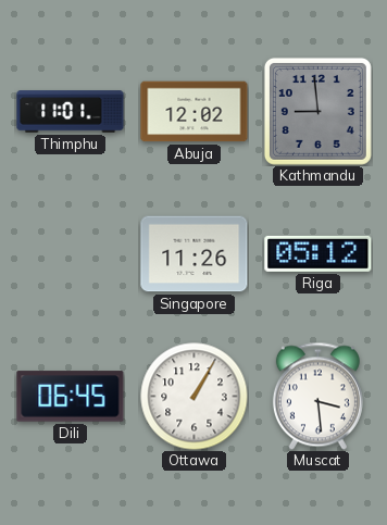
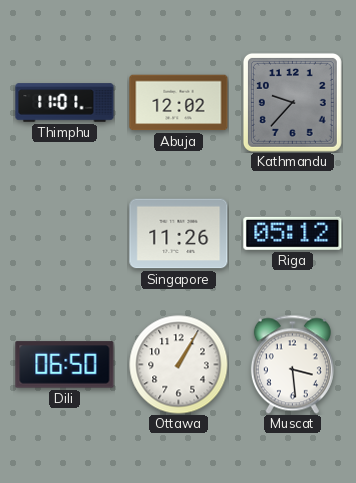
Kathmandu: 8:59 -> 9:37 (292, 102)
Dili: 06:45 -> 06:50 (65, 365)
